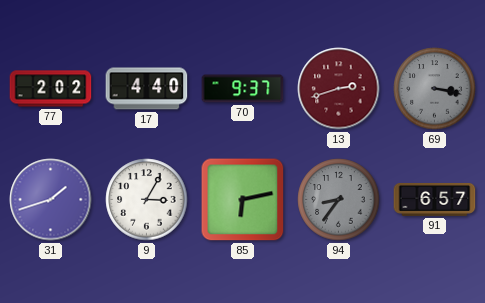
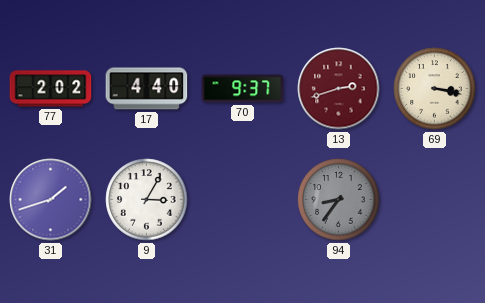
69 dial: grey -> cream (435, 89)
85: 6:13 -> none (243, 200)
91: 6:57 -> none (435, 199)
